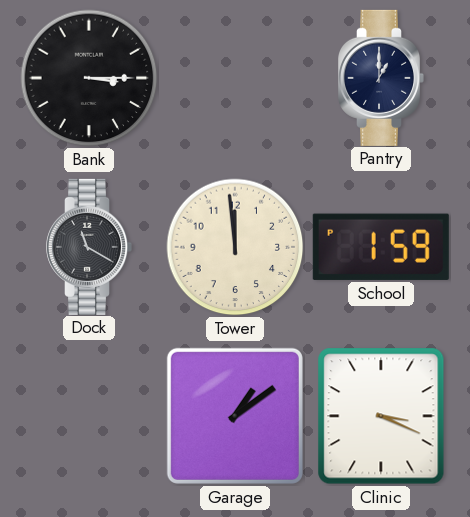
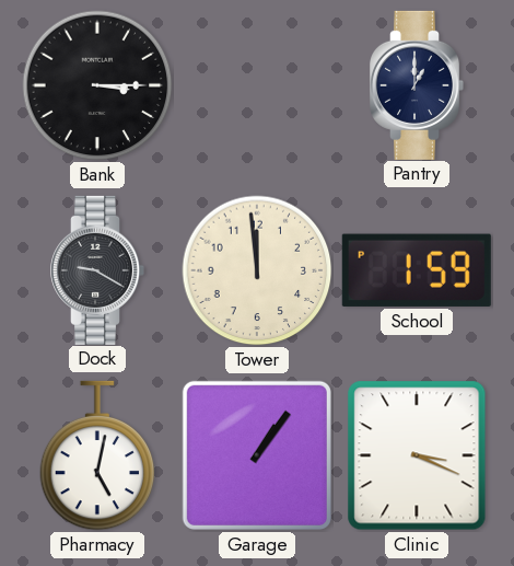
Dock: 11:20 -> 9:20 (98, 270)
Pharmacy: none -> 5:02 (97, 455)
Garage: 1:09 -> 1:06 (257, 455)
